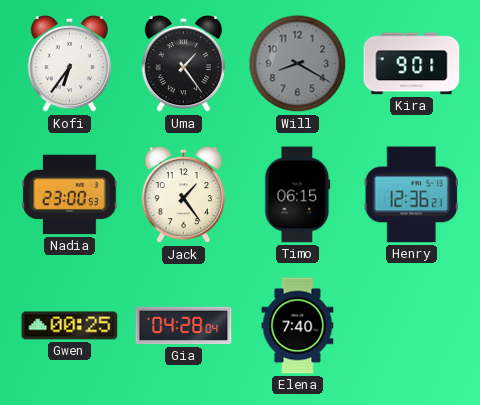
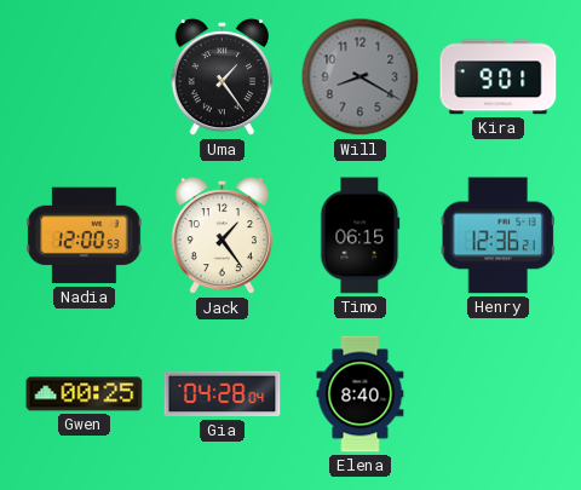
Kofi: 6:36 -> none (69, 64)
Nadia: 23:00 -> 12:00 (85, 236)
Elena: 7:40 -> 8:40 (361, 394)
